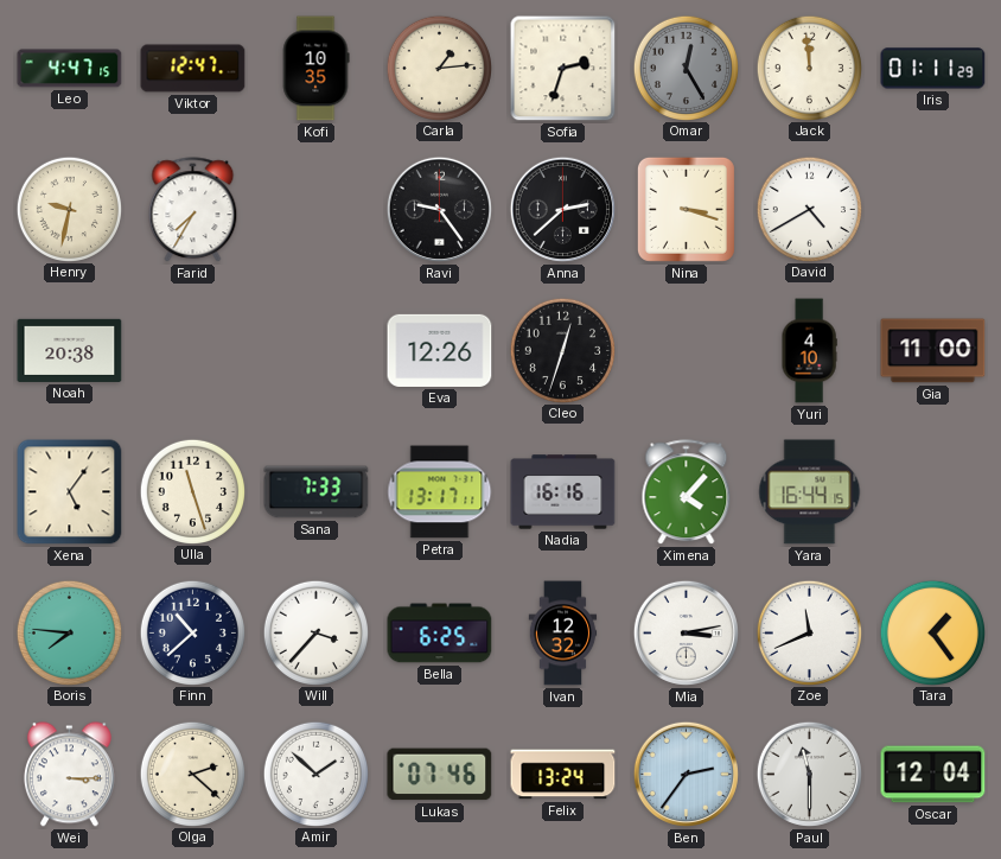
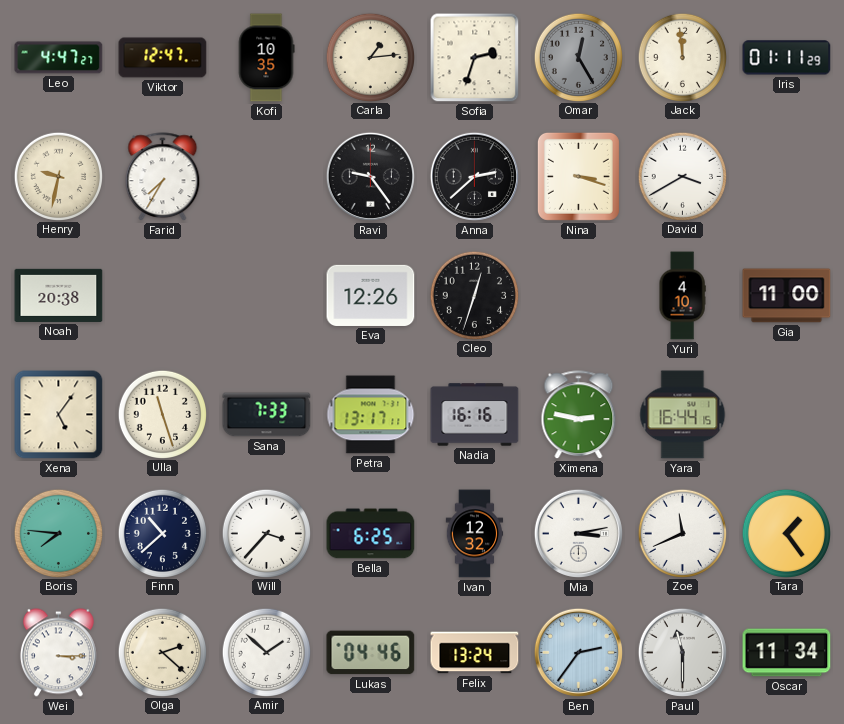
Leo: 4:47:15 -> 4:47:27 (59, 58)
David: 4:40 -> 3:40 (682, 176)
Ximena: 4:07 -> 2:47 (579, 415)
Lukas: 07:46 -> 04:46 (371, 653)
Oscar: 12:04 -> 11:34 (787, 653)
